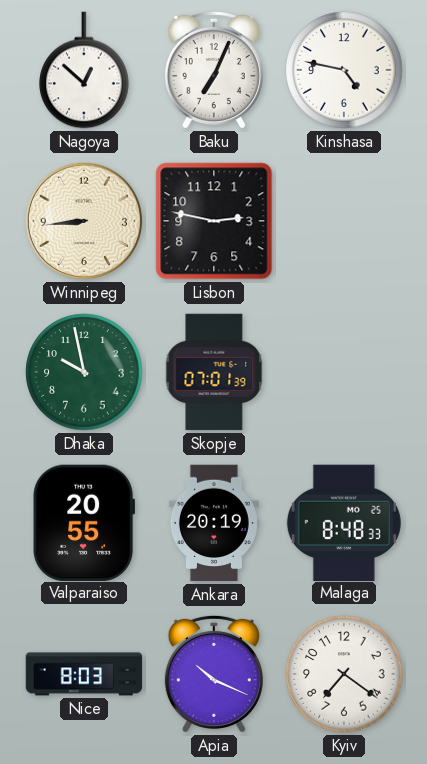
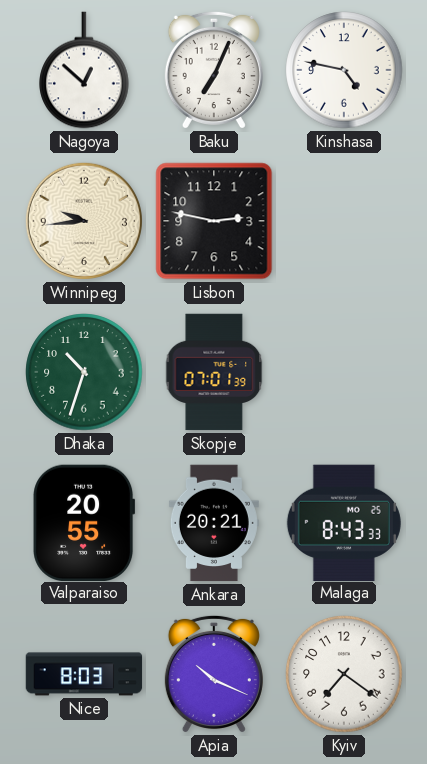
Winnipeg: 8:44 -> 9:44 (84, 221)
Dhaka: 9:58 -> 10:33 (84, 372)
Ankara: 20:19 -> 20:21 (214, 523)
Malaga: 8:48 -> 8:43 (344, 522)
